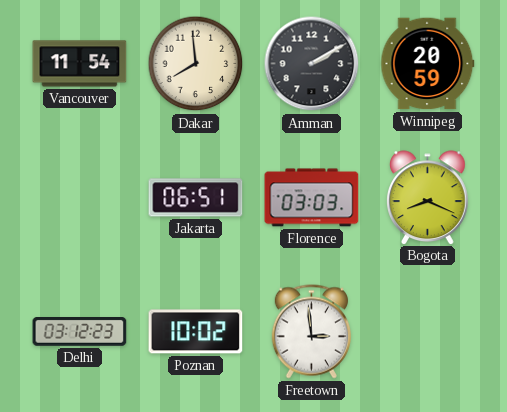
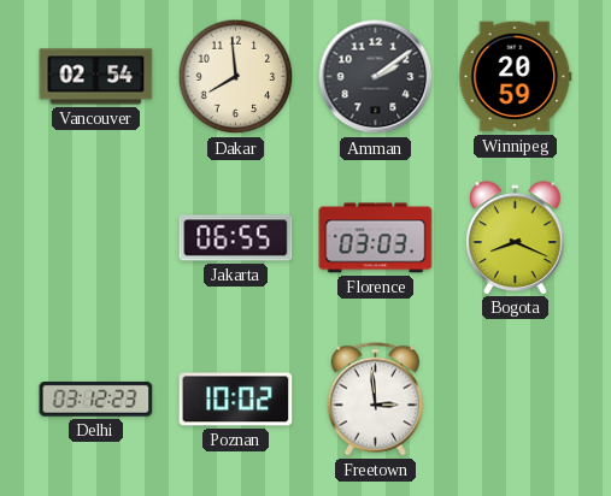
Vancouver: 11:54 -> 02:54 (96, 77)
Amman: 2:10 -> 2:09 (376, 77)
Jakarta: 06:51 -> 06:55 (236, 238)
